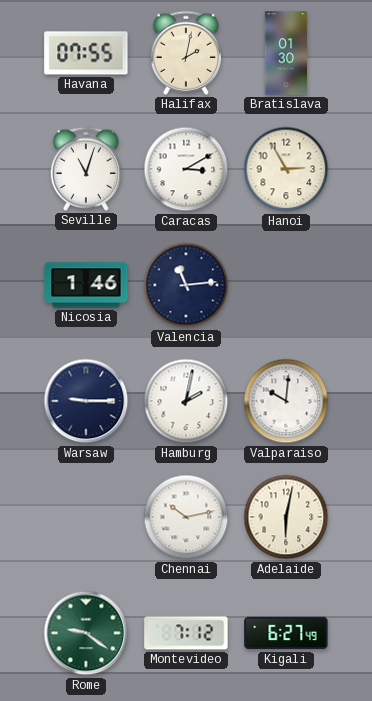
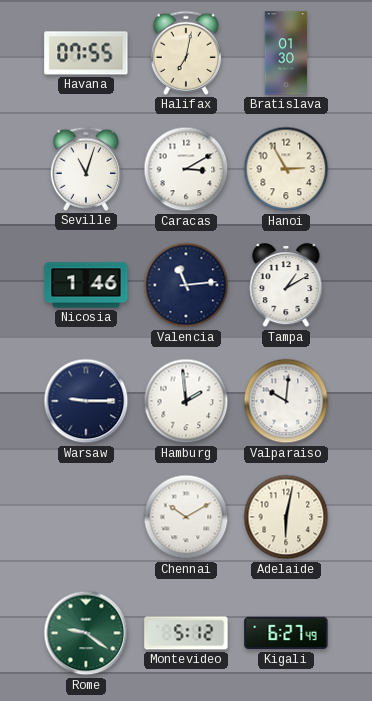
Halifax: 2:02 -> 7:02 (186, 53)
Tampa: none -> 1:10 (286, 286)
Hamburg: 2:02 -> 1:59 (186, 401)
Chennai: 10:13 -> 10:10 (186, 517)
Montevideo: 7:12 -> 5:12 (186, 633)
